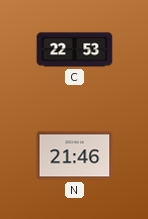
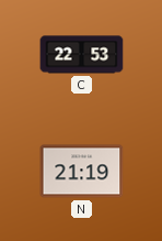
N: 21:46 -> 21:19 (82, 172)
